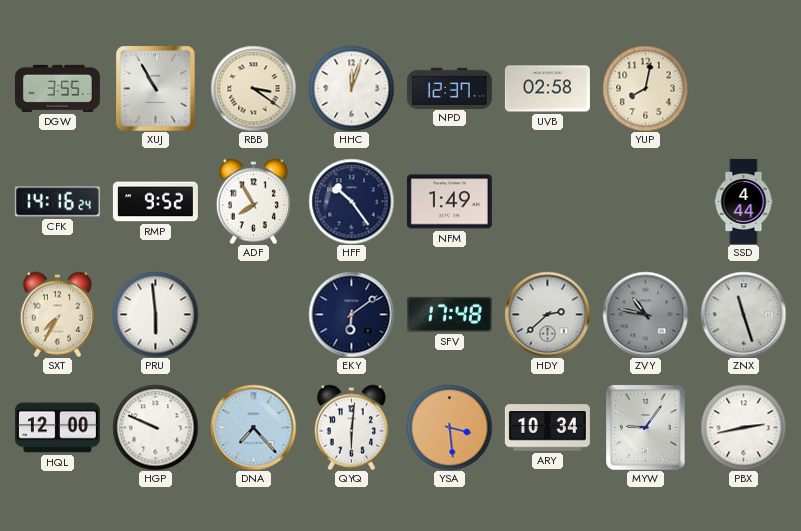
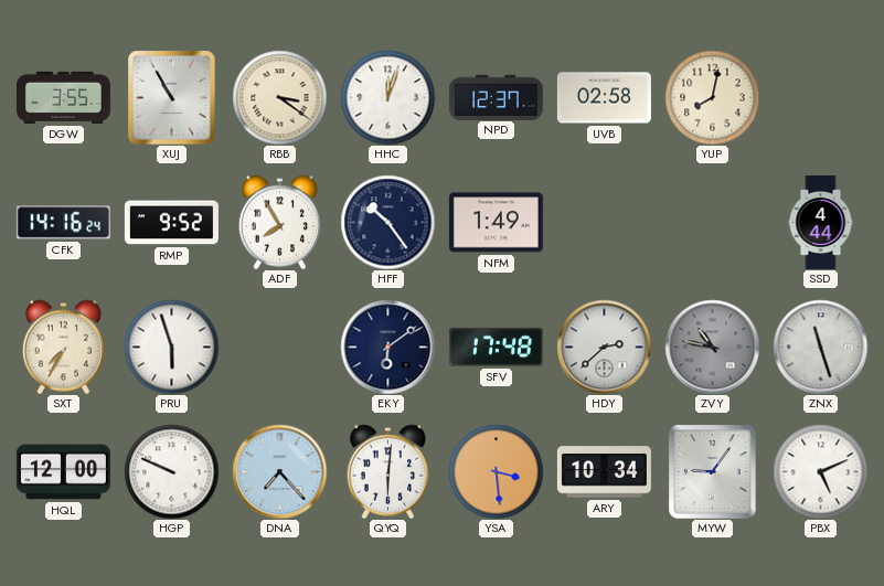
PRU: 5:59 -> 5:57 (171, 347)
PBX: 2:43 -> 5:11 (820, 471)
